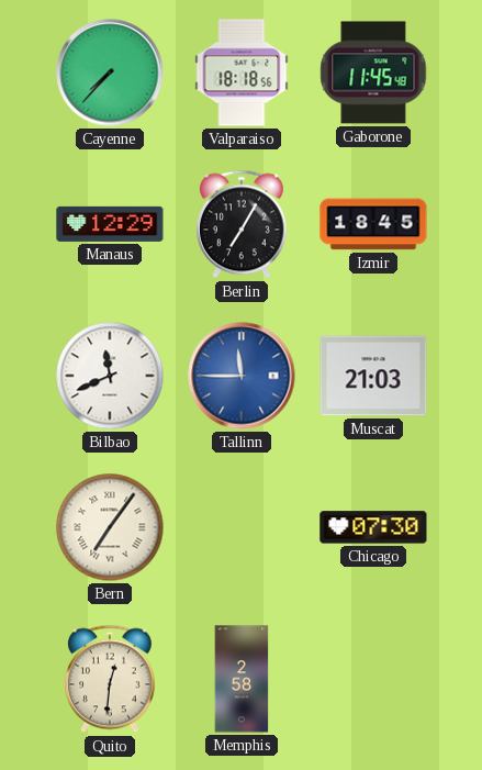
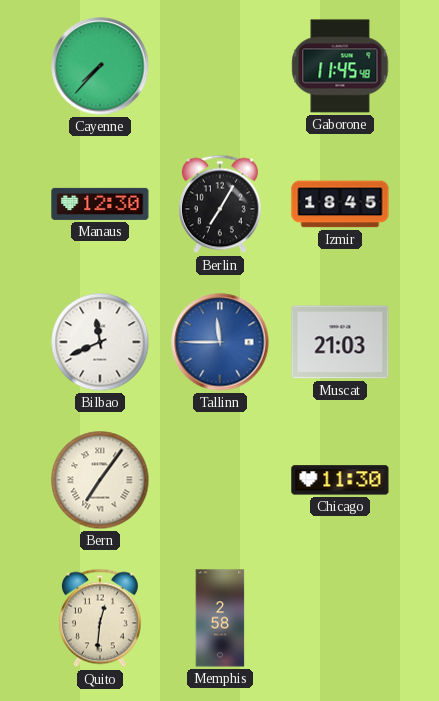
Valparaiso: 18:18 -> none (242, 72)
Manaus: 12:29 -> 12:30 (100, 204)
Chicago: 07:30 -> 11:30 (340, 480)
